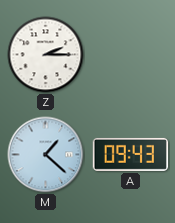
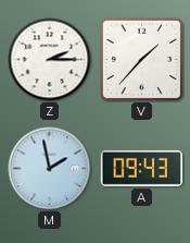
V: none -> 1:37 (142, 60)
M: 1:22 -> 1:58 (50, 169)
